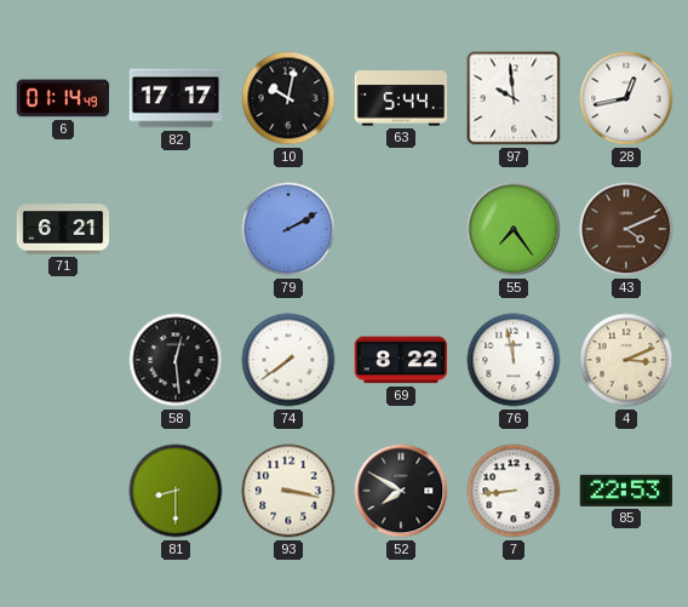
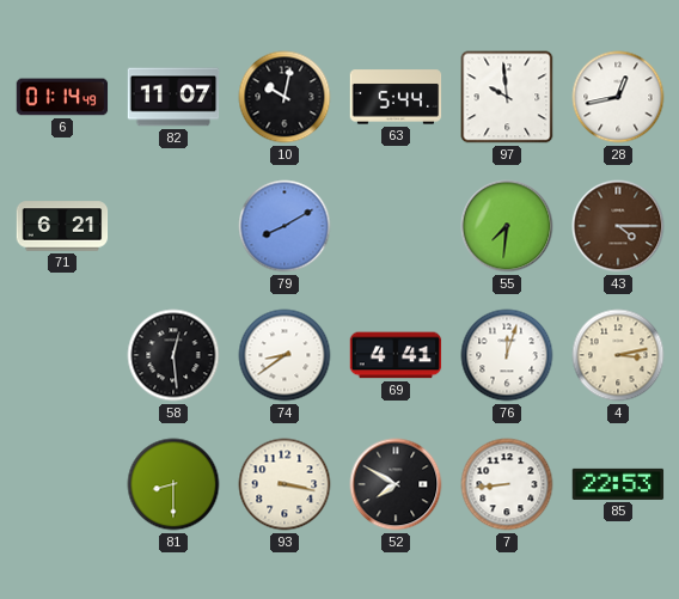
82: 17:17 -> 11:07 (173, 97)
79: 2:10 -> 8:10 (285, 226)
55: 7:24 -> 7:31 (507, 226)
43: 4:11 -> 4:15 (618, 226)
74: 7:39 -> 8:39 (285, 355)
69: 8:22 -> 4:41 (396, 355)
76: 11:58 -> 12:03 (507, 355)
4: 3:11 -> 3:13 (618, 355)
